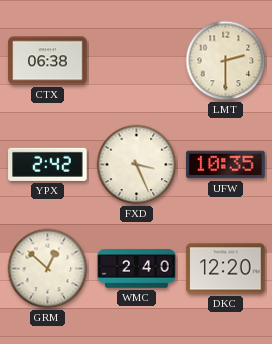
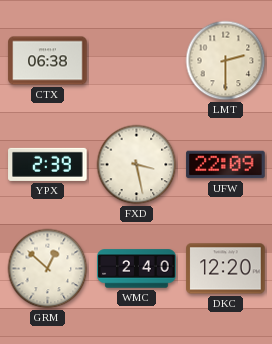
YPX: 2:42 -> 2:39 (48, 164)
FXD: 3:26 -> 3:28 (137, 165)
UFW: 10:35 -> 22:09 (226, 165)
